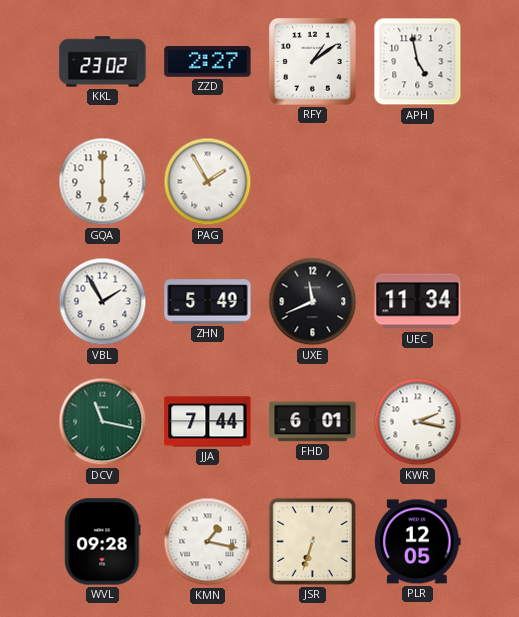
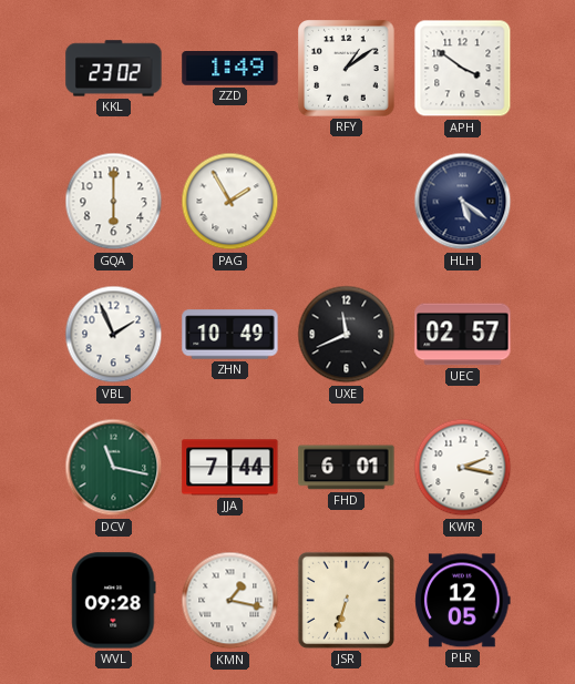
ZZD: 2:27 -> 1:49 (230, 69)
APH: 4:58 -> 3:51 (463, 69)
HLH: none -> 5:21 (463, 202)
VBL: 1:55 -> 1:56 (114, 335)
ZHN: 5:49 -> 10:49 (230, 335)
UEC: 11:34 -> 02:57 (463, 335)
